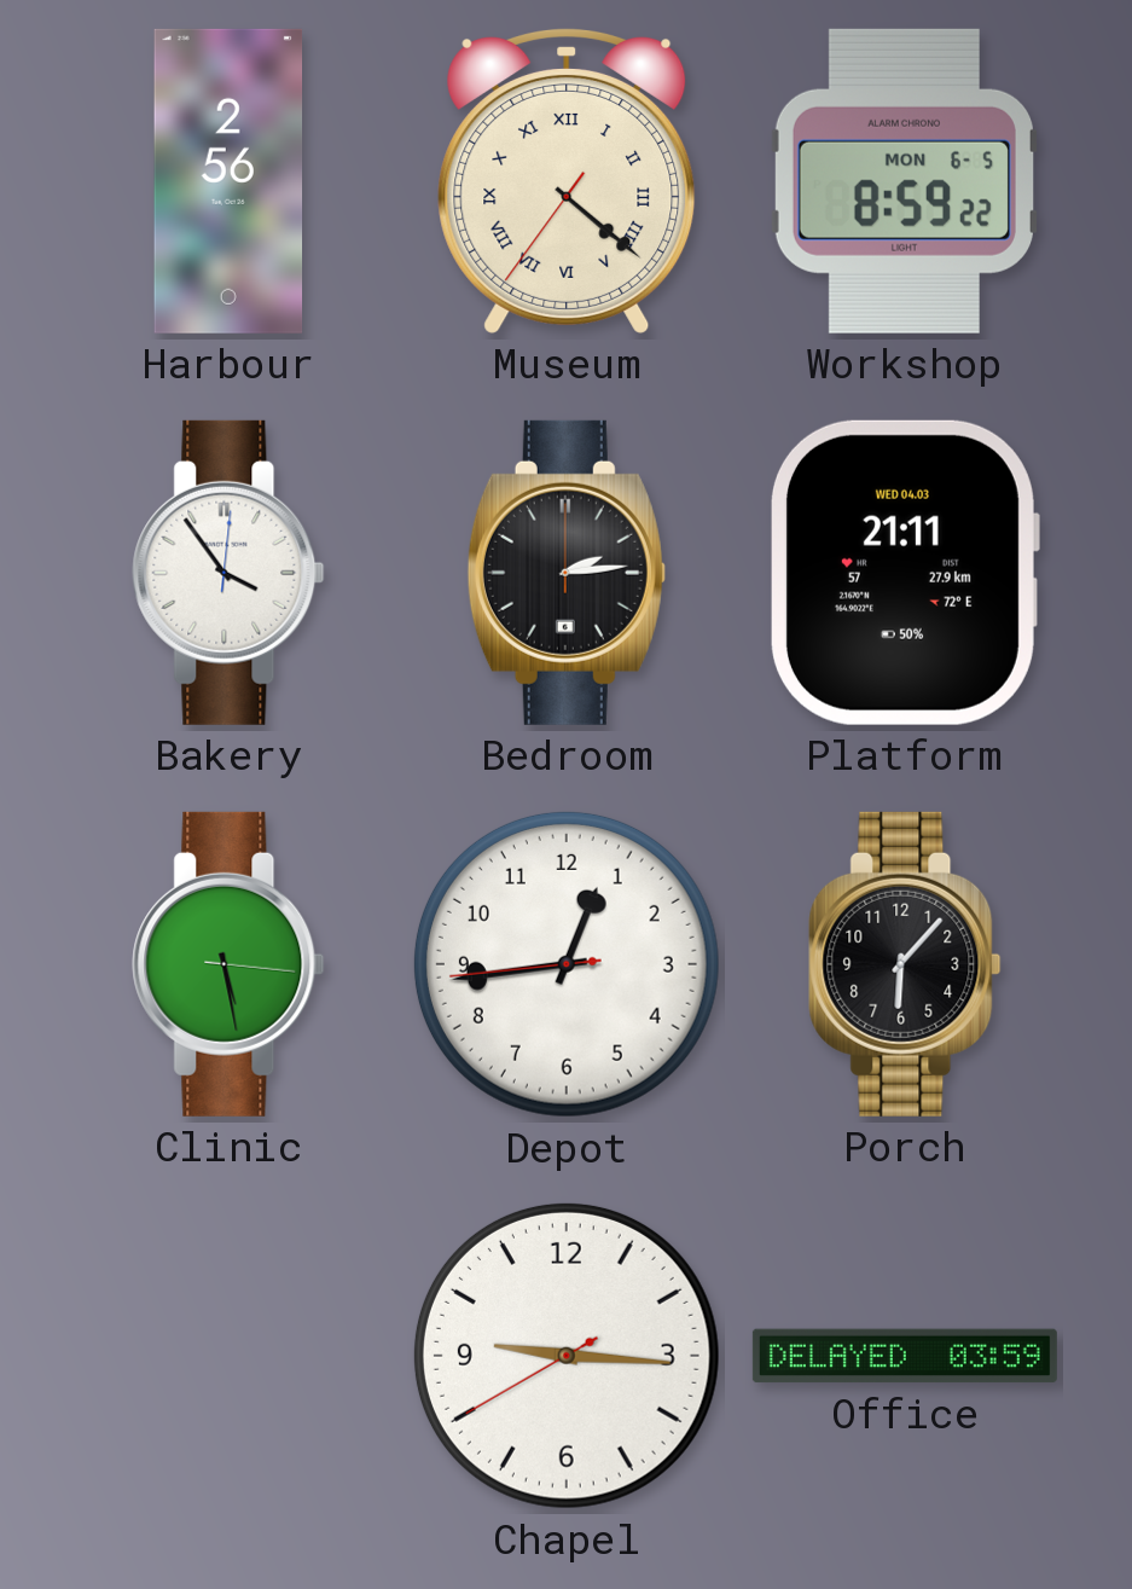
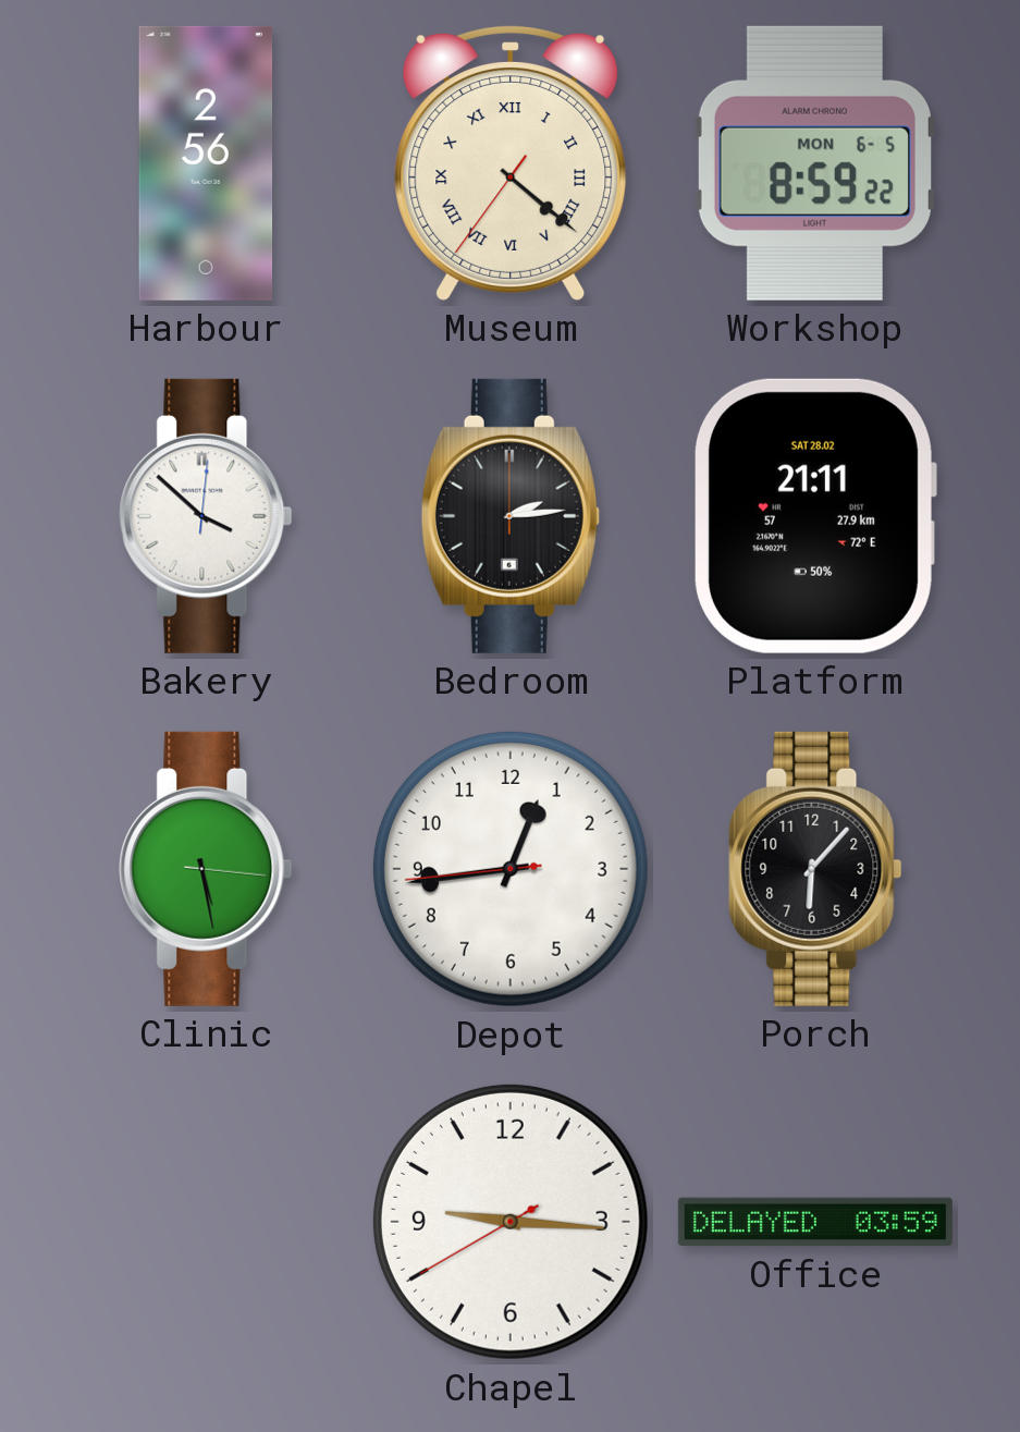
Bakery: 3:54 -> 3:52 (206, 516)
Platform date: WED 04.03 -> SAT 28.02 (814, 516)
